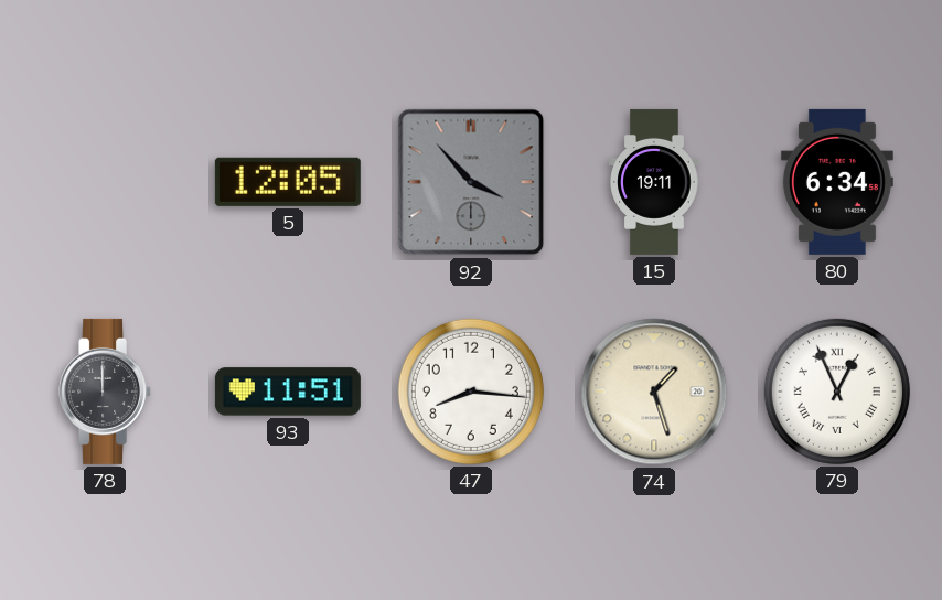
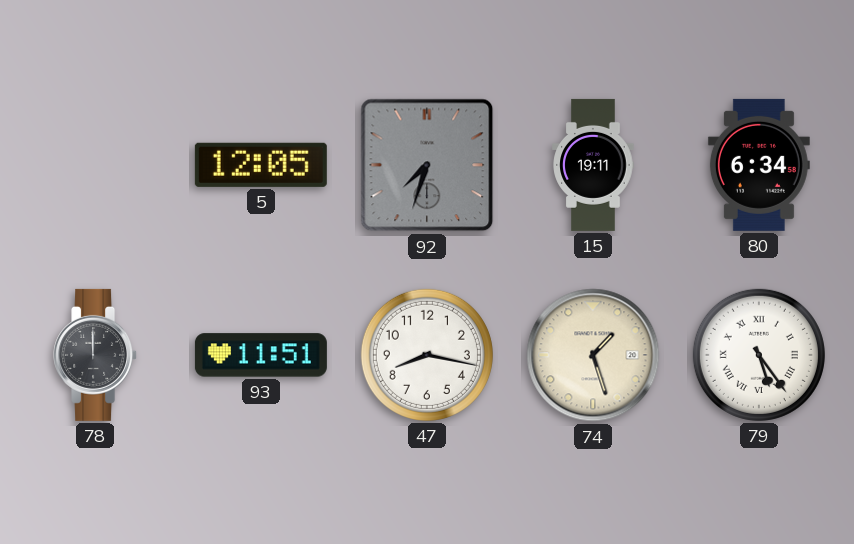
92: 3:53 -> 7:33 (427, 165)
47: 8:16 -> 8:17 (427, 355)
79: 12:56 -> 5:24 (759, 355)
